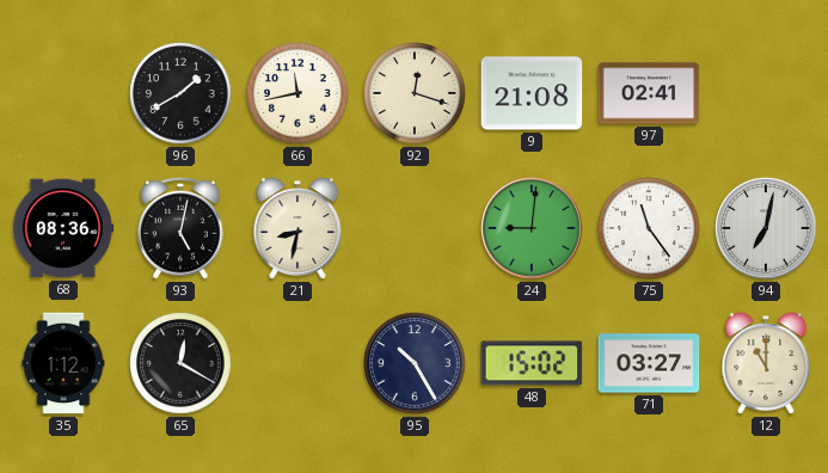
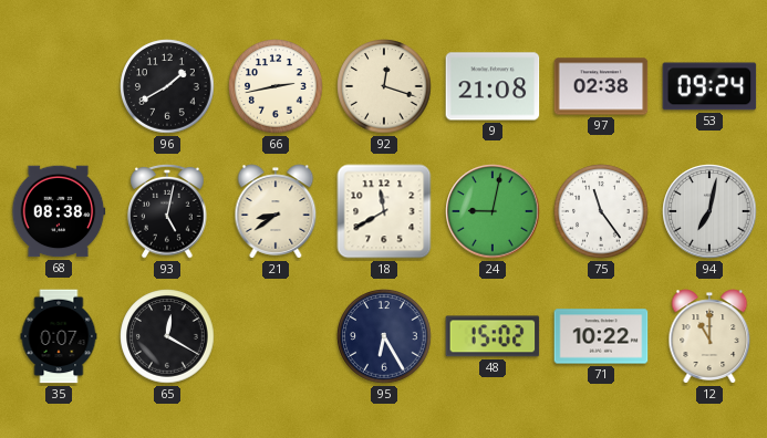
66: 11:43 -> 2:43 (276, 86)
97: 02:41 -> 02:38 (601, 86)
53: none -> 09:24 (709, 86)
68: 08:36 -> 08:38 (59, 211)
21: 8:32 -> 8:39 (276, 211)
18: none -> 11:40 (384, 211)
24: 9:01 -> 9:02 (493, 211)
35: 1:12 -> 0:07 (59, 336)
95: 10:25 -> 6:25 (384, 336)
71: 03:27 -> 10:22 (601, 336)
